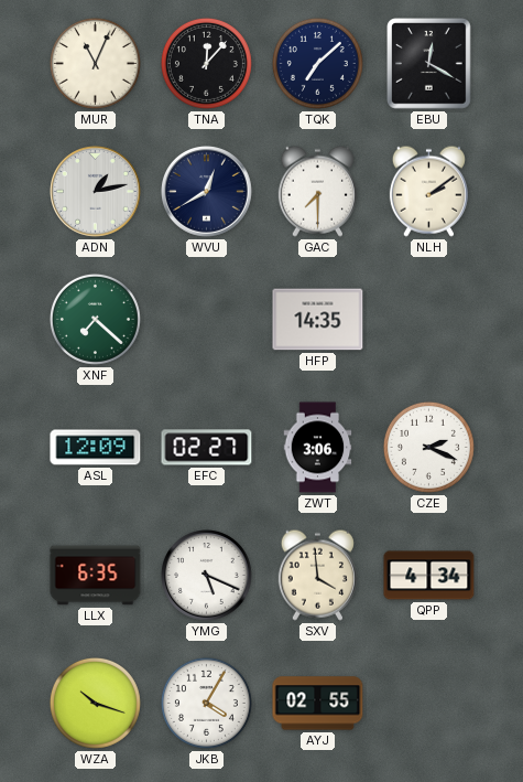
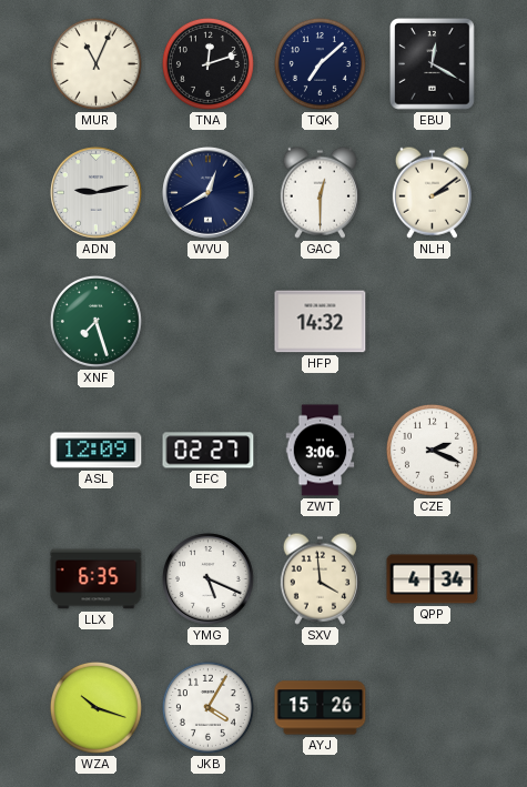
TNA: 12:07 -> 12:12 (207, 63)
ADN: 1:13 -> 9:13 (97, 193)
GAC: 7:30 -> 12:30 (320, 192)
XNF: 7:22 -> 7:27 (95, 321)
HFP: 14:35 -> 14:32 (321, 322)
AYJ: 02:55 -> 15:26 (321, 708)
